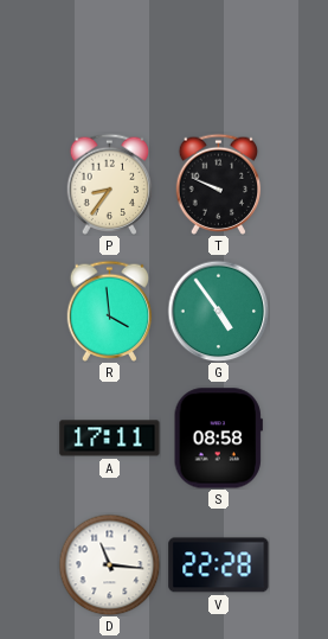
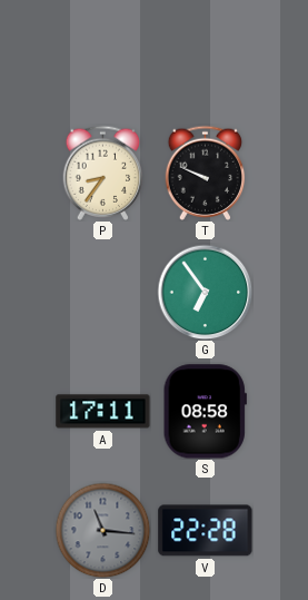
R: 3:59 -> none (110, 311)
G: 4:54 -> 6:54 (205, 292)
D dial: white -> grey (102, 530)
